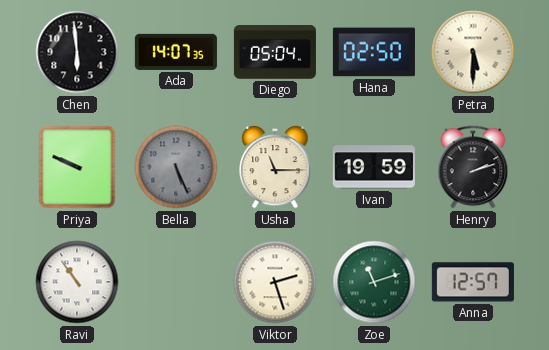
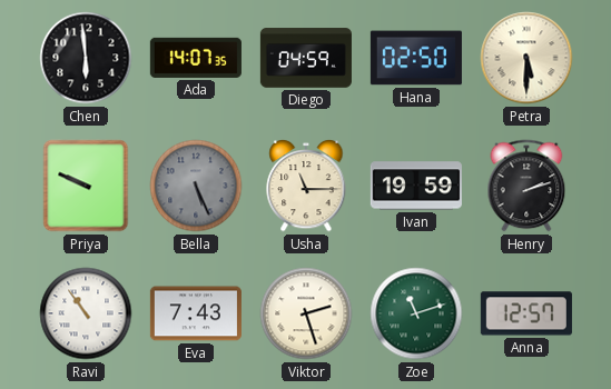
Diego: 05:04 -> 04:59 (306, 58)
Eva: none -> 7:43 (196, 313)
